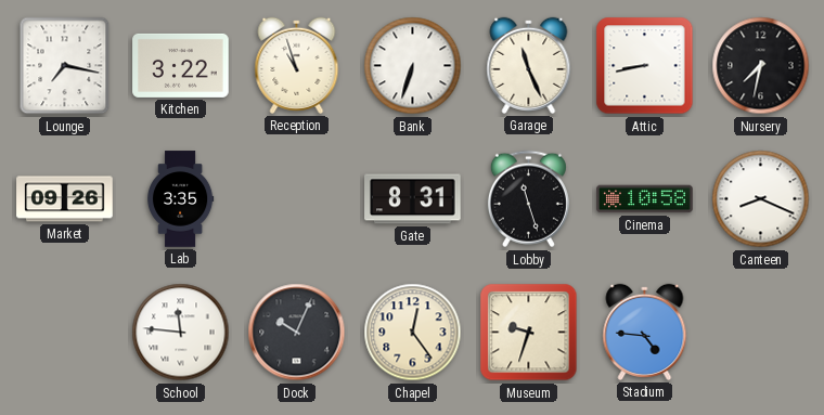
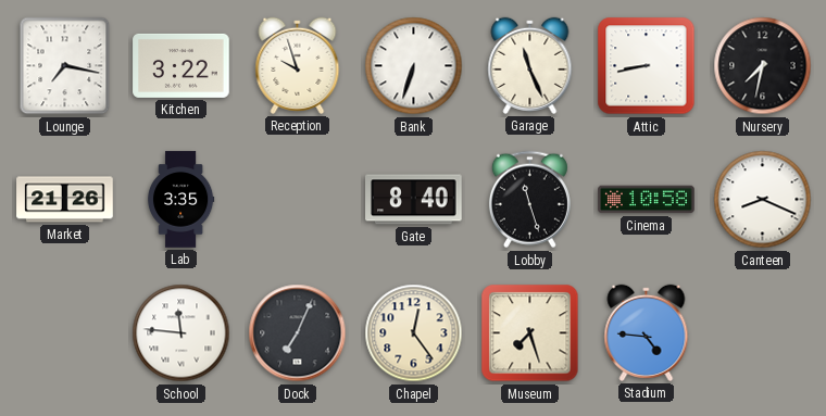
Reception: 10:57 -> 9:57 (298, 65)
Market: 09:26 -> 21:26 (65, 200)
Gate: 8:31 -> 8:40 (414, 200)
Dock: 10:04 -> 7:04 (298, 333)
Museum: 9:33 -> 7:27 (530, 333)
